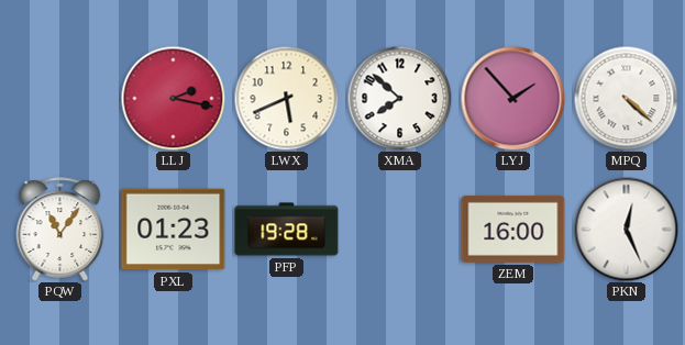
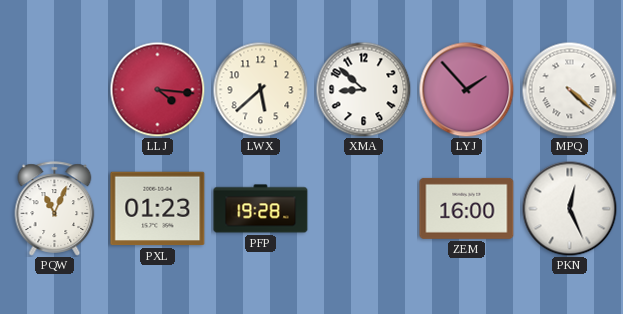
LLJ: 2:17 -> 4:16 (157, 89)
LWX: 5:41 -> 5:38 (260, 89)
XMA: 7:52 -> 8:52 (363, 89)
PQW: 11:06 -> 11:04 (55, 209)
